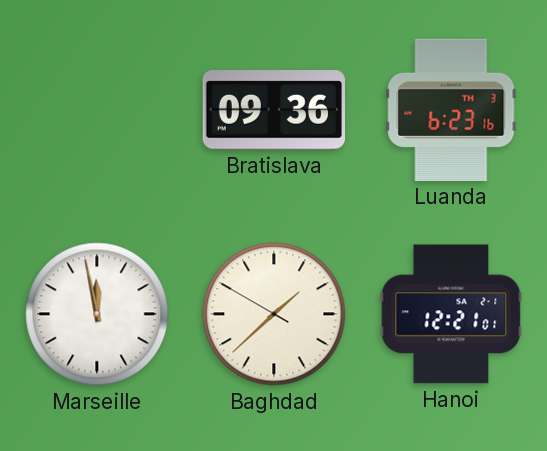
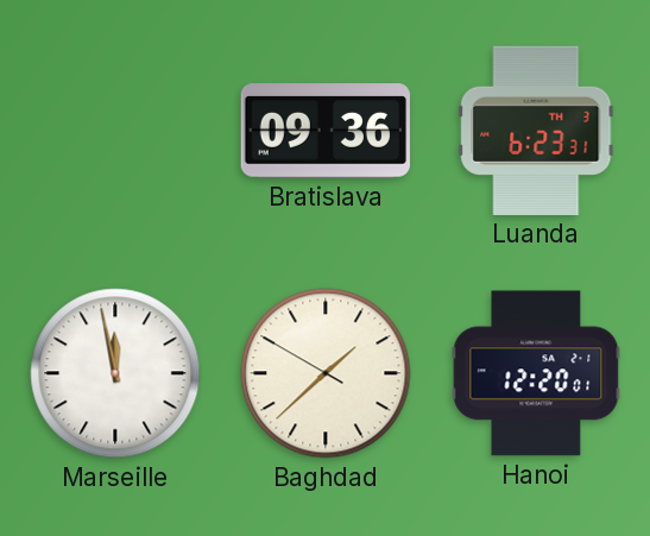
Luanda: 6:23:16 -> 6:23:31 (536, 131)
Hanoi: 12:21 -> 12:20 (536, 373)
